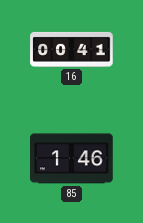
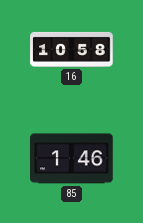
16: 00:41 -> 10:58 (72, 49)
